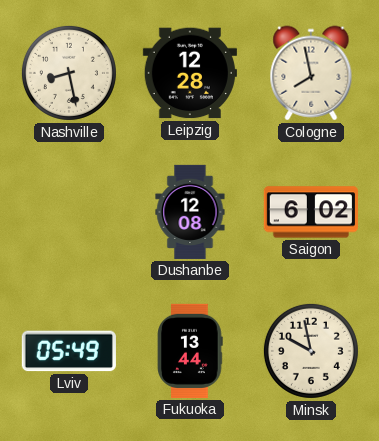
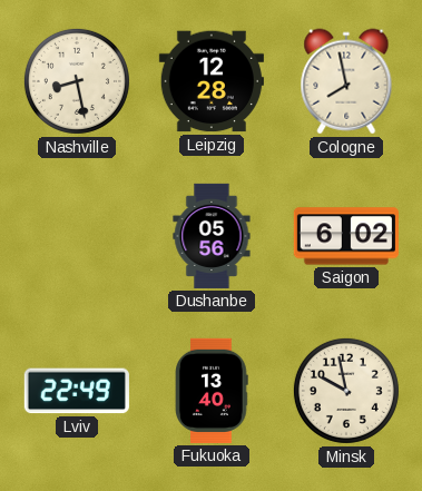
Dushanbe: 12:08 -> 05:56 (212, 236)
Lviv: 05:49 -> 22:49 (77, 391)
Fukuoka: 13:44 -> 13:40 (212, 391)
